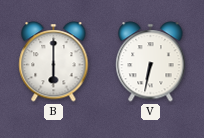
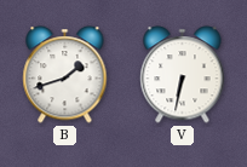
B: 6:00 -> 1:42 (65, 75)
